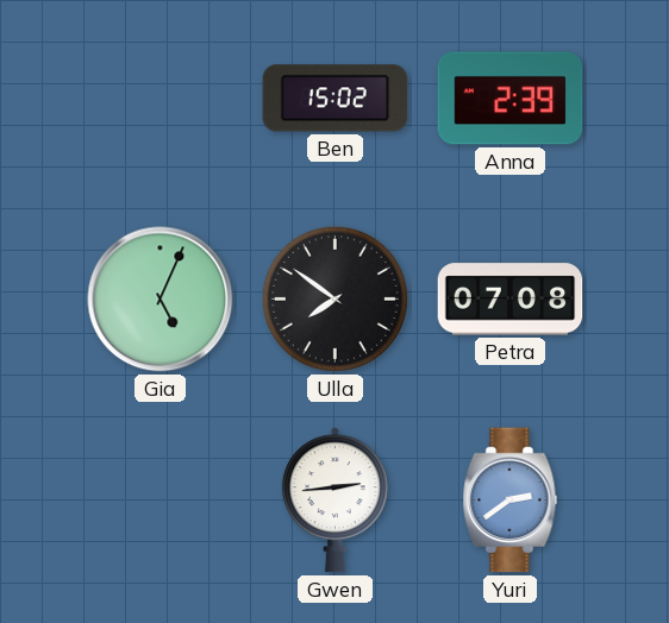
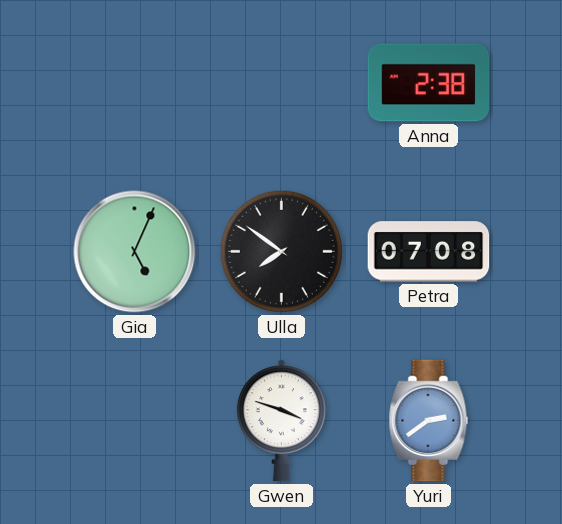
Ben: 15:02 -> none (336, 99)
Anna: 2:39 -> 2:38 (429, 83)
Gwen: 2:44 -> 3:48 (281, 421)
